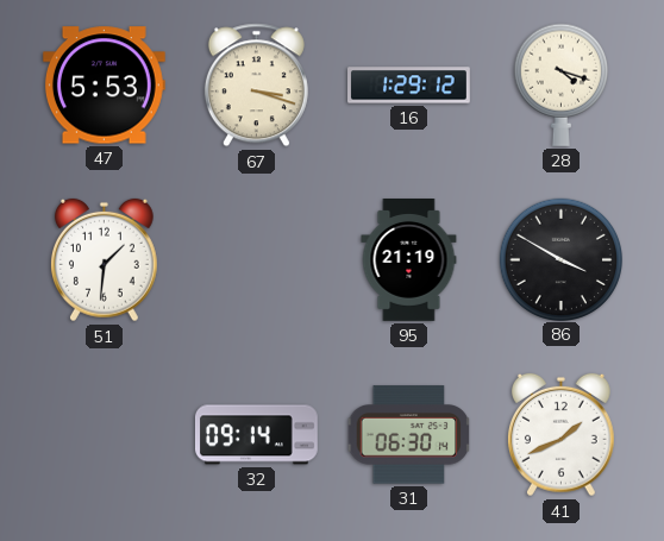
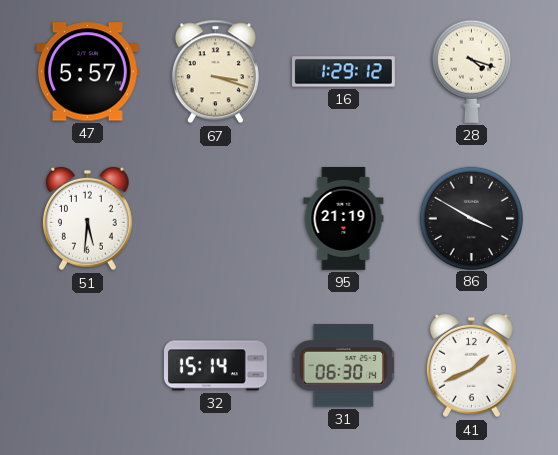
47: 5:53 -> 5:57 (87, 72)
51: 1:31 -> 5:31 (88, 219)
32: 09:14 -> 15:14 (215, 366)
